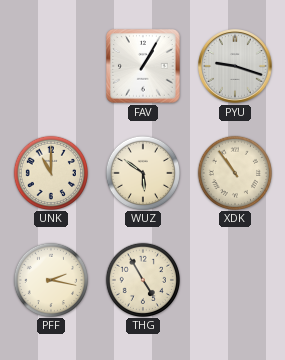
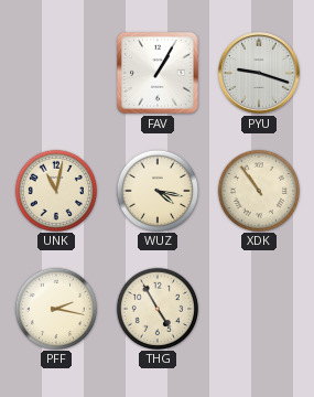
UNK: 11:00 -> 11:02 (55, 190)
WUZ: 5:51 -> 4:17 (156, 190)
